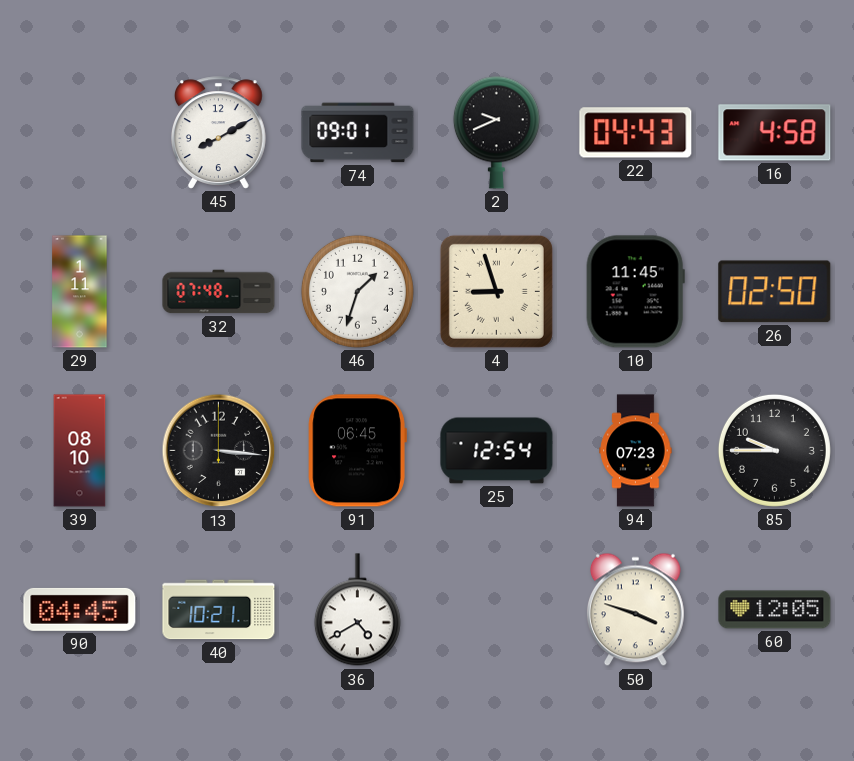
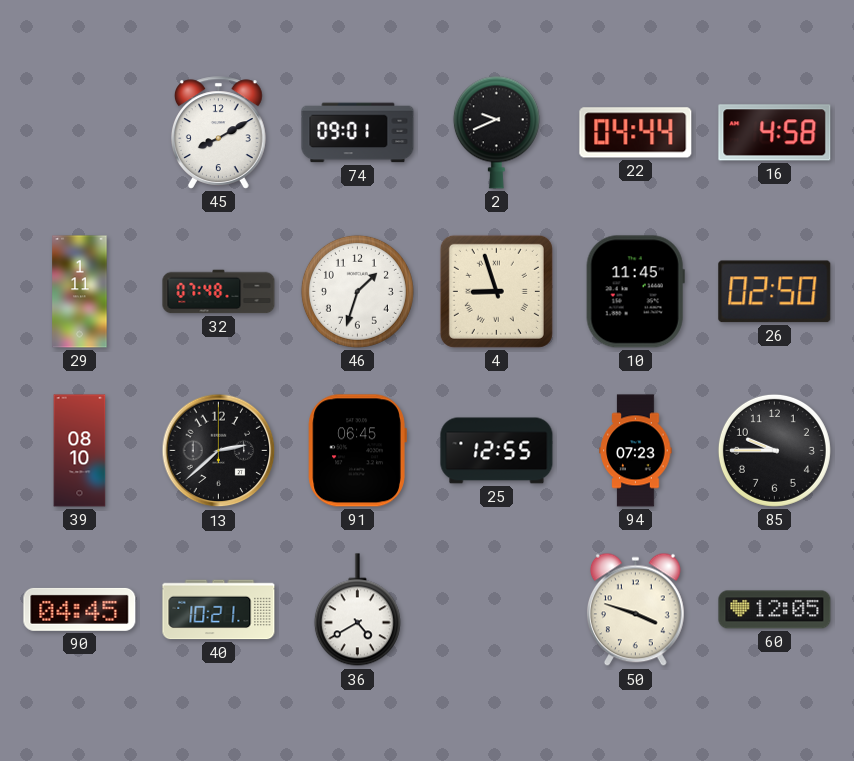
22: 04:43 -> 04:44 (636, 133)
13: 3:16 -> 2:38 (219, 451)
25: 12:54 -> 12:55 (497, 451)
